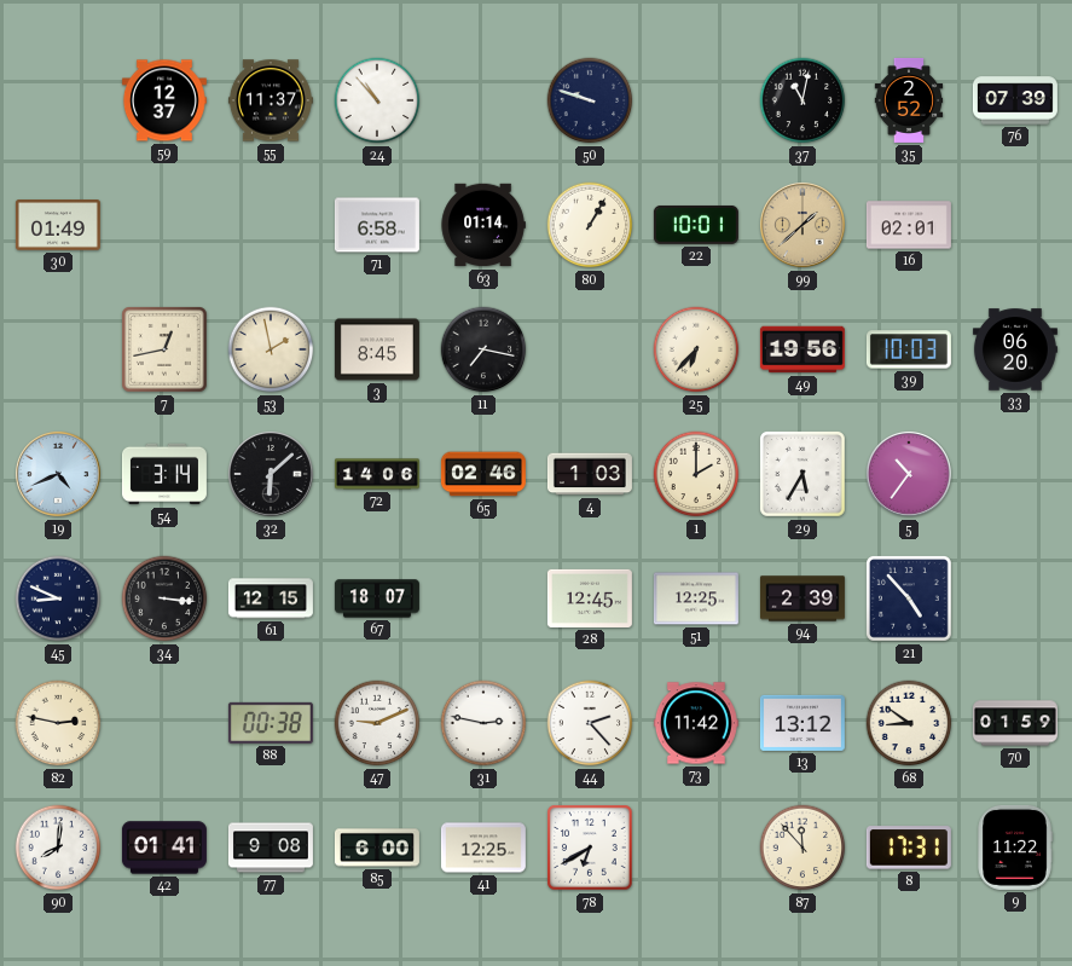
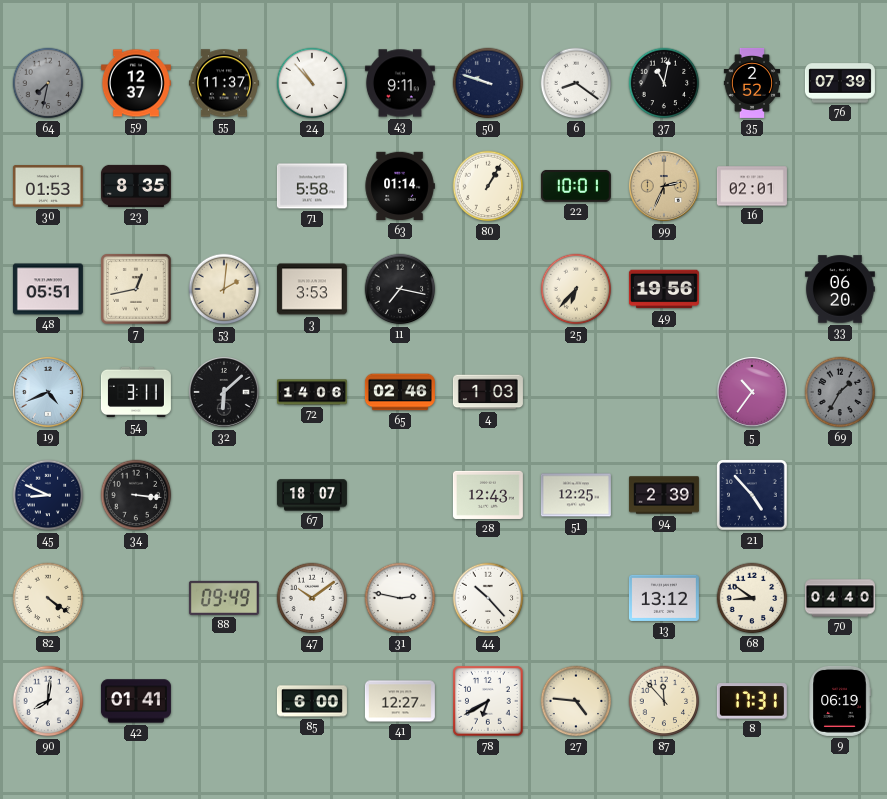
64: none -> 7:32 (48, 83)
43: none -> 9:11 (400, 83)
6: none -> 8:21 (576, 83)
30: 01:49 -> 01:53 (48, 186)
23: none -> 8:35 (136, 186)
71: 6:58 -> 5:58 (312, 186)
99: 1:38 -> 2:34 (665, 187)
48: none -> 05:51 (48, 289)
53: 1:58 -> 2:01 (224, 289)
3: 8:45 -> 3:53 (312, 289)
39: 10:03 -> none (909, 349)
54: 3:14 -> 3:11 (136, 392)
1: 2:00 -> none (696, 474)
29: 5:35 -> none (804, 475)
69: none -> 1:35 (840, 392)
61: 12:15 -> none (271, 598)
28: 12:45 -> 12:43 (488, 495)
82: 2:47 -> 4:21 (48, 598)
88: 00:38 -> 09:49 (224, 598)
47: 9:11 -> 10:09 (312, 598)
44: 2:23 -> 10:23 (488, 598)
73: 11:42 -> none (696, 723)
70: 01:59 -> 04:40 (840, 598)
77: 9:08 -> none (271, 848)
41: 12:25 -> 12:27 (400, 701)
27: none -> 4:46 (576, 701)
9: 11:22 -> 06:19 (840, 701)
